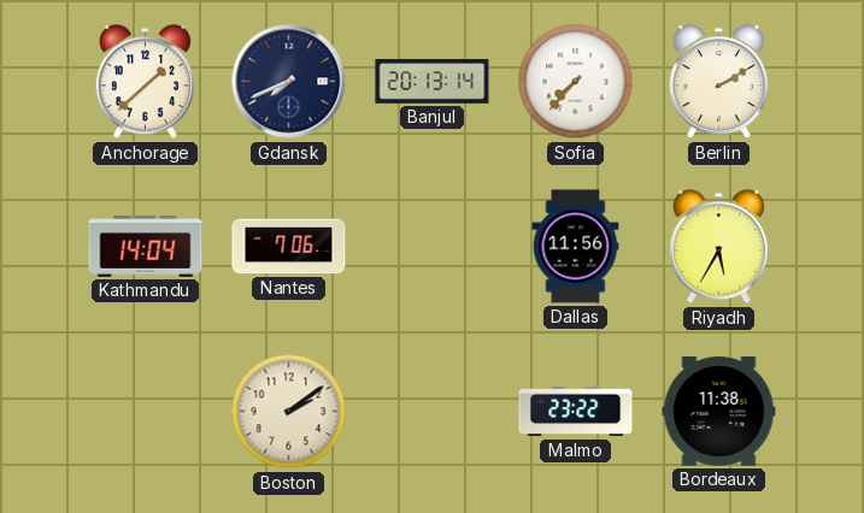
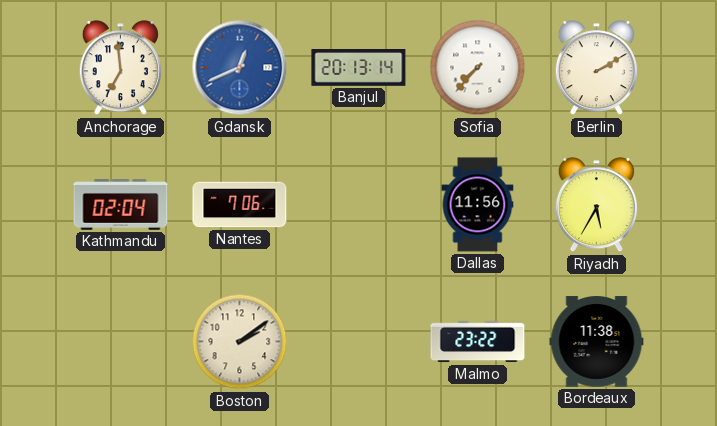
Anchorage: 1:38 -> 6:59 (120, 68)
Gdansk: 7:41 -> 12:41 (240, 68)
Gdansk dial: navy -> blue (240, 68)
Kathmandu: 14:04 -> 02:04 (121, 205)
